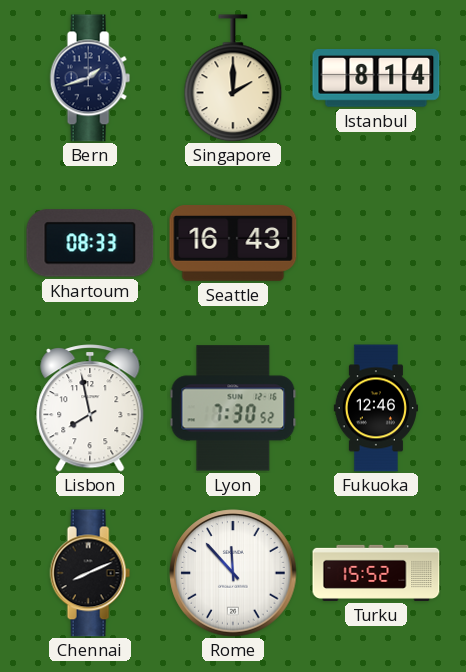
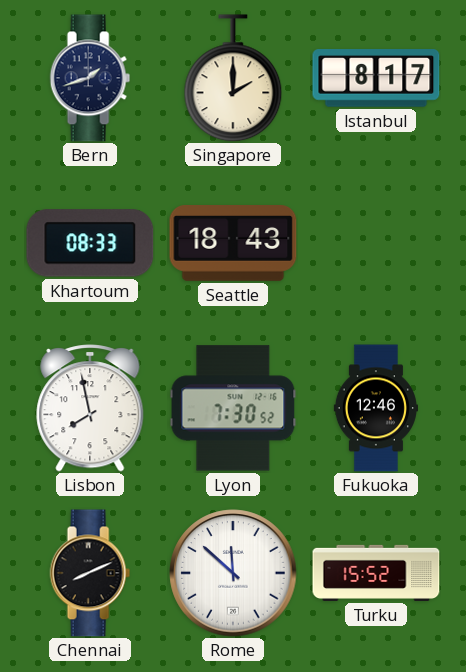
Istanbul: 8:14 -> 8:17 (376, 78)
Seattle: 16:43 -> 18:43 (233, 244)
Rome: 11:53 -> 11:52 (233, 573)
